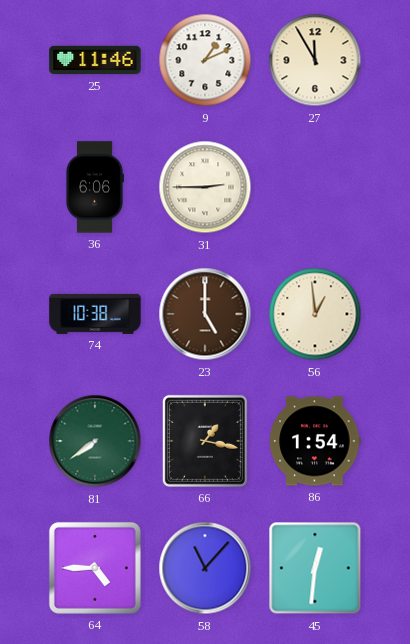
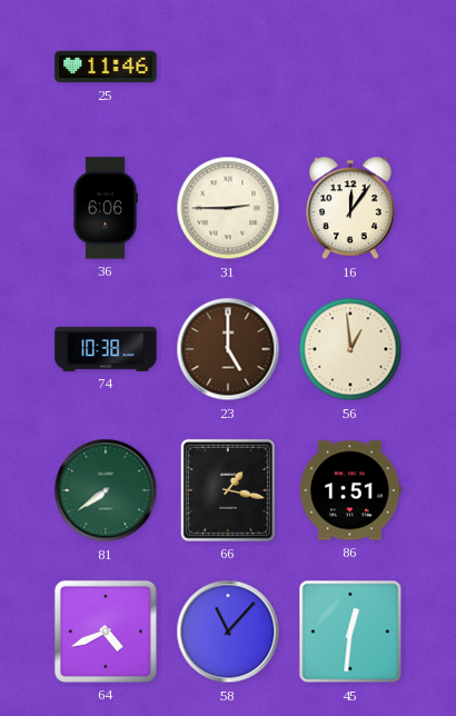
9: 1:11 -> none (205, 60)
27: 11:55 -> none (315, 60)
16: none -> 12:06 (350, 208)
86: 1:54 -> 1:51 (350, 490)
64: 4:45 -> 4:41 (106, 632)
